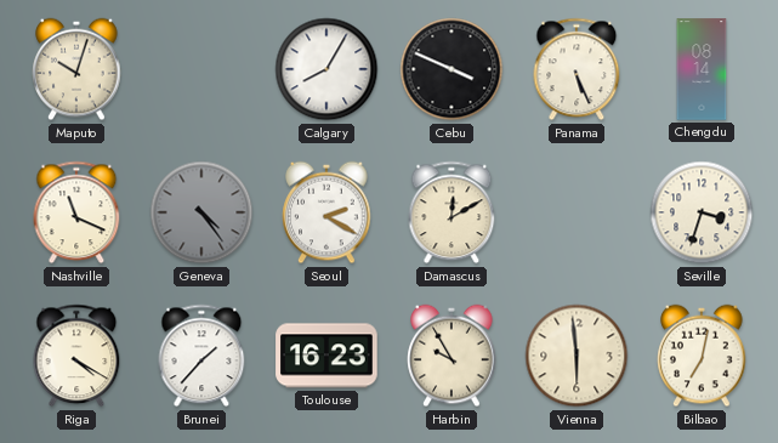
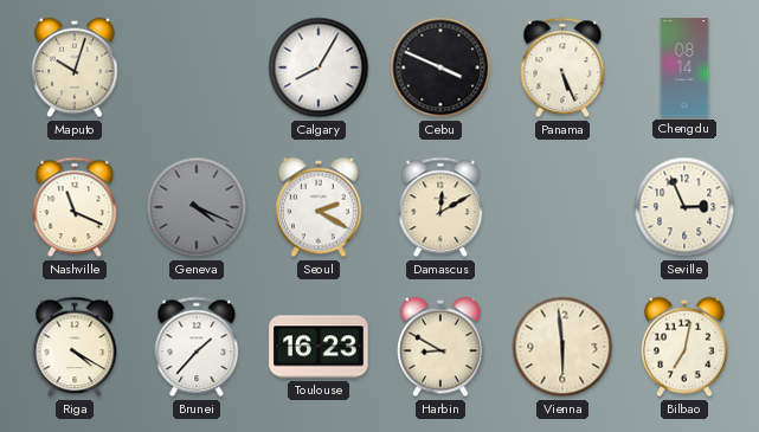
Geneva: 4:24 -> 4:19 (197, 207)
Seville: 3:33 -> 2:56 (684, 207)
Harbin: 9:55 -> 8:50 (440, 347)
